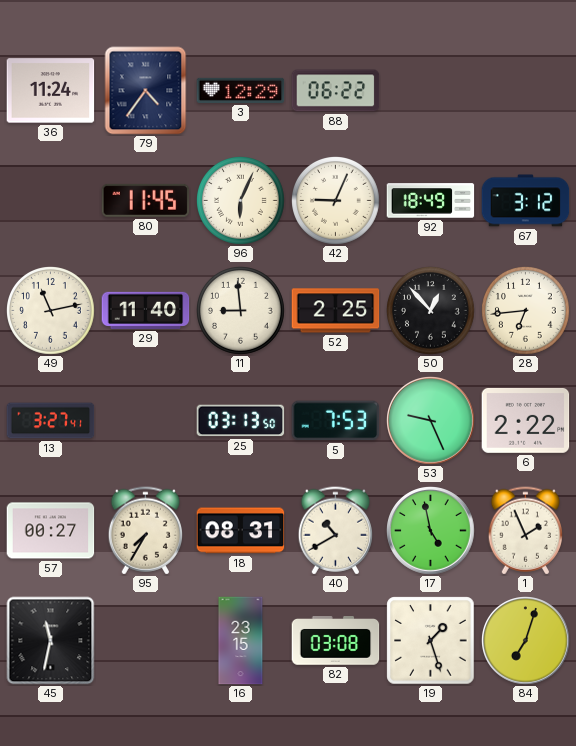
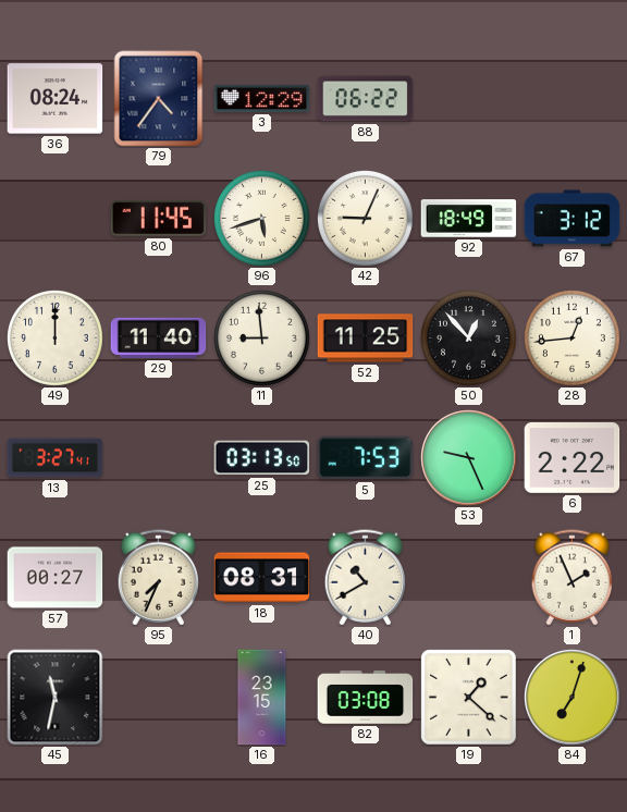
36: 11:24 -> 08:24 (56, 99)
96: 6:04 -> 5:42 (262, 219)
49: 11:13 -> 12:00 (56, 339)
52: 2:25 -> 11:25 (366, 339)
28: 6:44 -> 12:44 (573, 339)
95: 7:35 -> 7:34 (158, 578)
17: 4:58 -> none (431, 531)
19: 1:27 -> 1:22 (469, 698)
